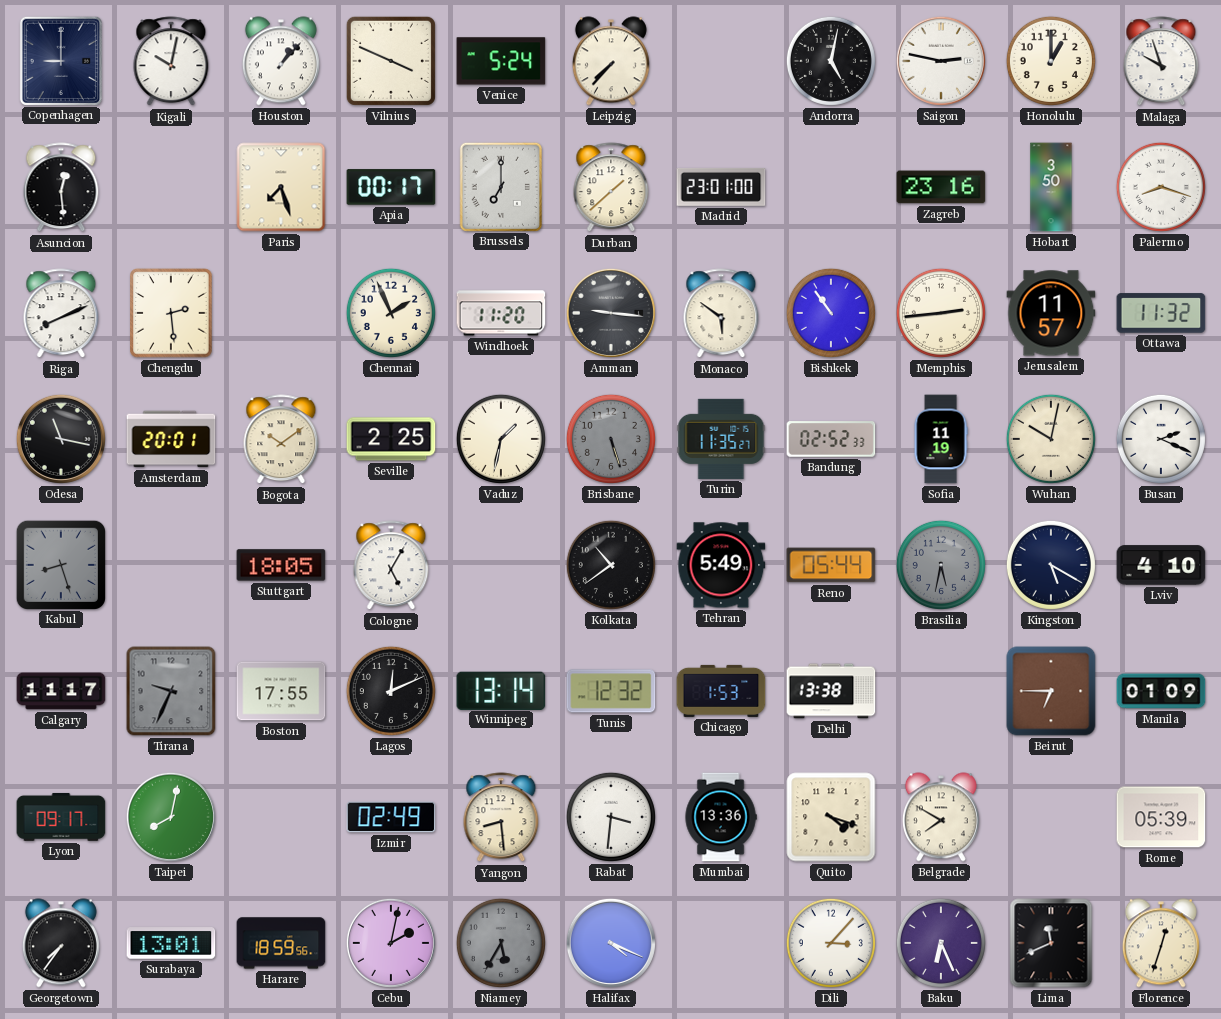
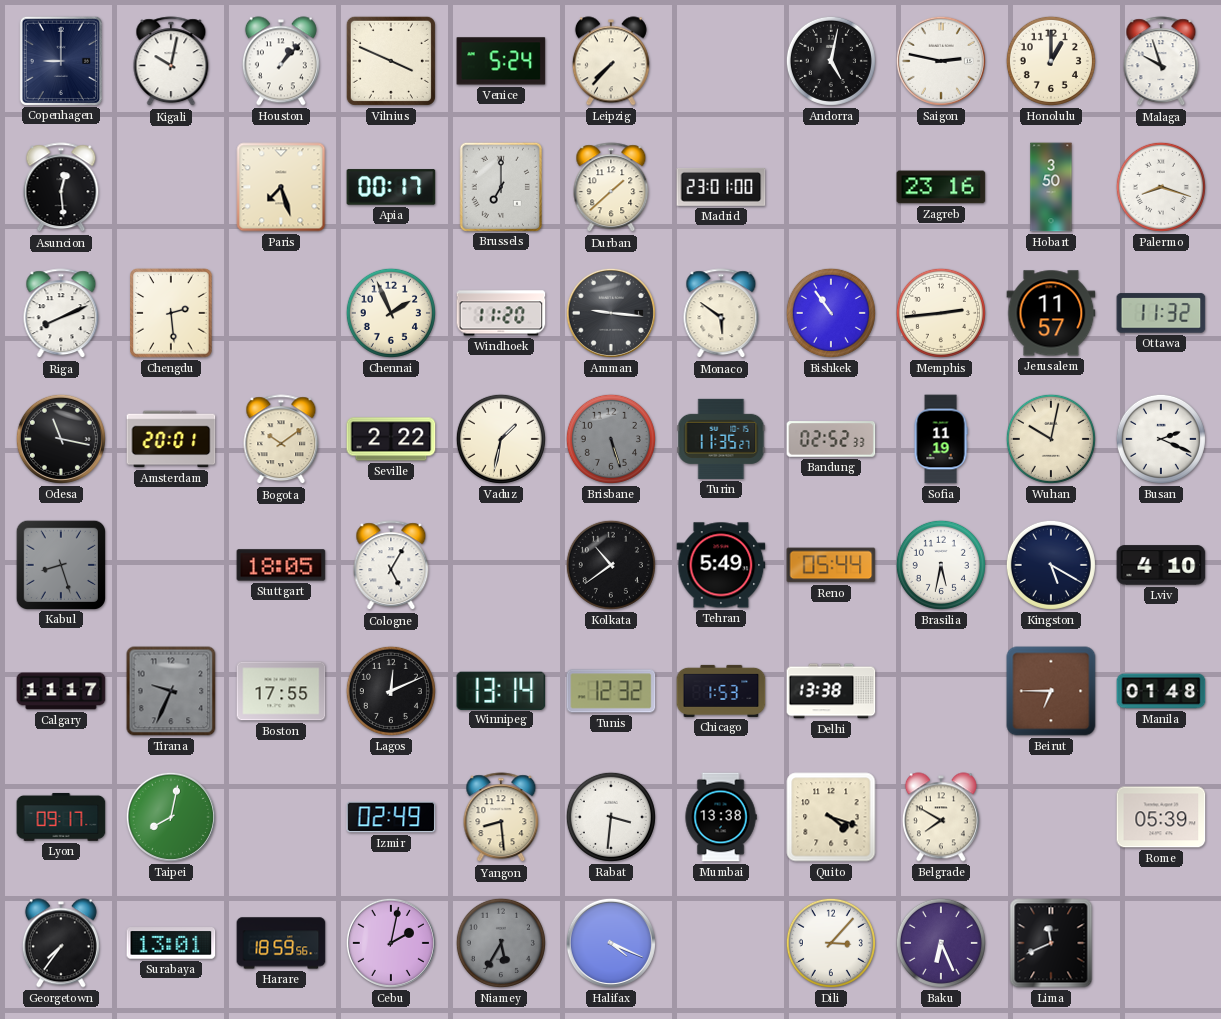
Seville: 2:25 -> 2:22 (391, 439)
Brasilia dial: grey -> white (941, 565)
Manila: 01:09 -> 01:48 (1161, 691)
Mumbai: 13:36 -> 13:38 (721, 817)
Florence: 12:33 -> none (1161, 943)
